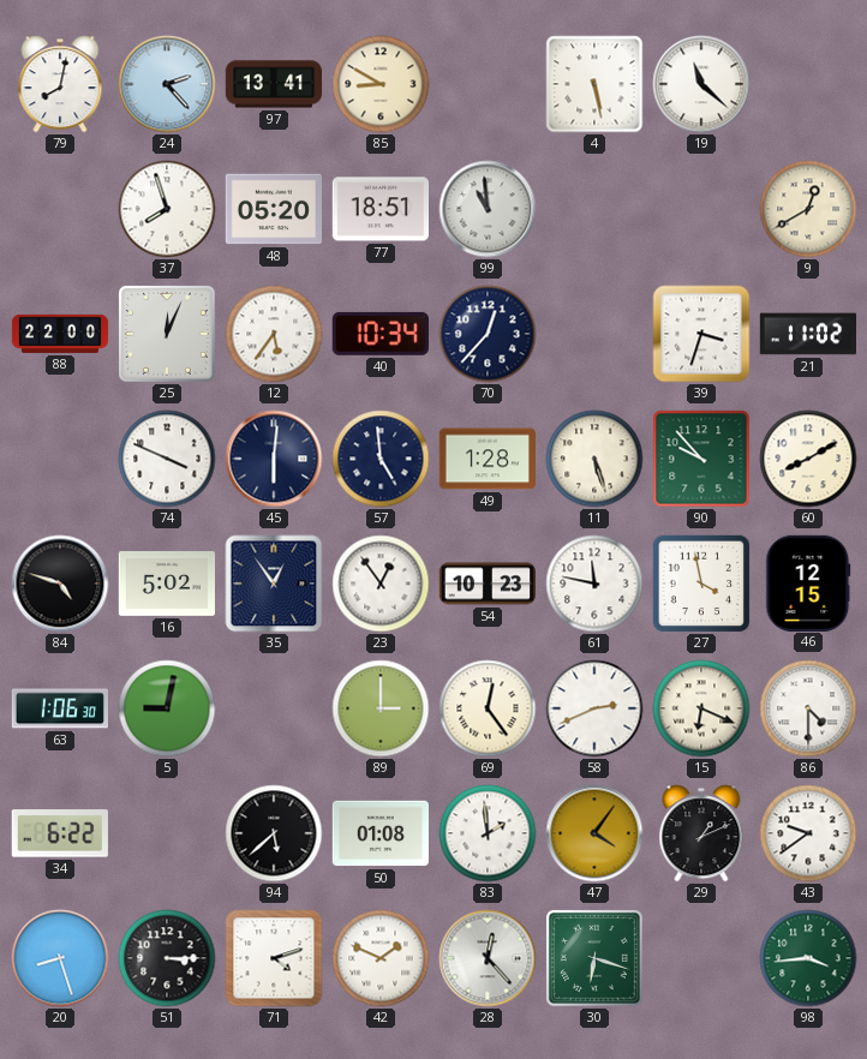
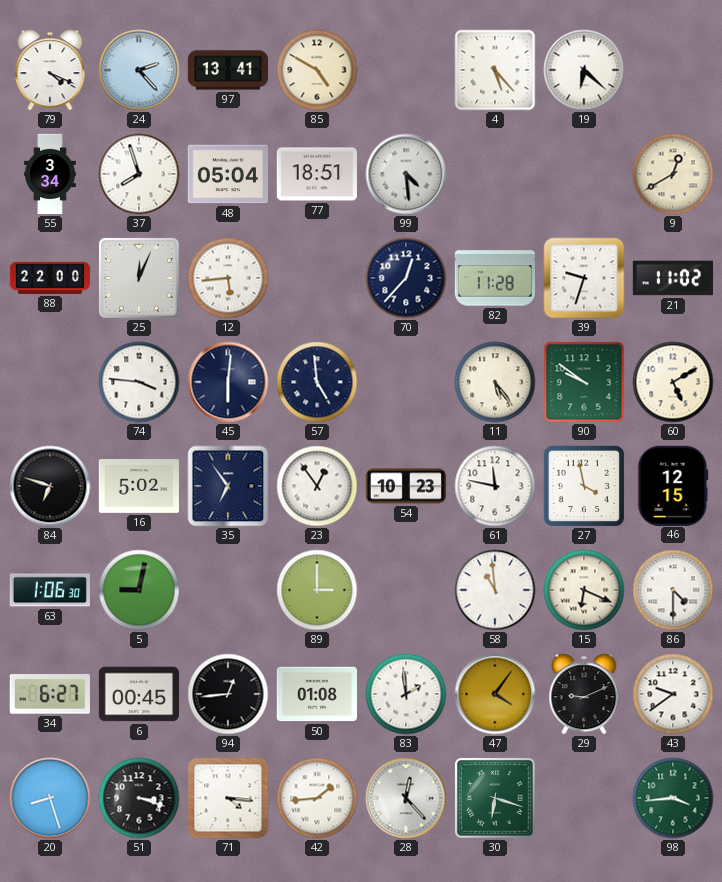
79: 8:02 -> 4:19 (50, 70)
85: 8:50 -> 4:50 (317, 70)
4: 5:28 -> 5:23 (495, 70)
19: 11:22 -> 6:22 (584, 70)
55: none -> 3:34 (50, 174)
48: 05:20 -> 05:04 (227, 174)
99: 10:59 -> 4:29 (406, 174)
12: 5:36 -> 5:44 (228, 278)
40: 10:34 -> none (381, 334)
82: none -> 11:28 (494, 278)
39: 3:33 -> 9:33 (584, 278)
74: 3:49 -> 3:46 (139, 382)
49: 1:28 -> none (486, 459)
11: 5:27 -> 5:24 (495, 382)
90: 9:53 -> 9:51 (584, 382)
60: 8:10 -> 5:10 (673, 382)
84: 4:48 -> 6:48 (50, 486)
35: 12:54 -> 6:54 (228, 486)
69: 12:24 -> none (488, 708)
58: 2:41 -> 10:59 (495, 590)
34: 6:22 -> 6:27 (50, 694)
6: none -> 00:45 (138, 694)
94: 5:38 -> 12:44 (228, 694)
29: 1:11 -> 9:11 (584, 694)
51: 3:15 -> 3:18 (139, 798)
71: 4:12 -> 4:16 (228, 798)
42: 1:49 -> 1:44 (317, 798)
